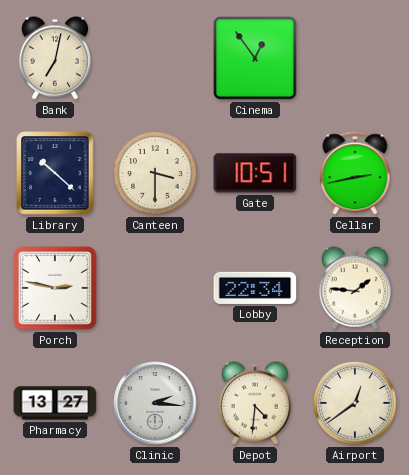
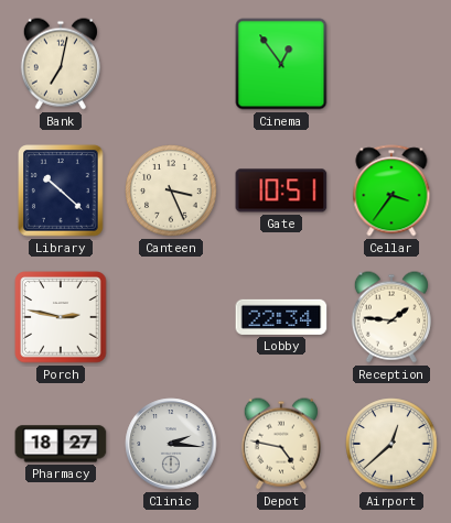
Canteen: 3:30 -> 3:26 (171, 190)
Cellar: 2:43 -> 3:36 (391, 190)
Pharmacy: 13:27 -> 18:27 (61, 444)
Depot: 4:31 -> 4:47 (281, 444)
Airport: 12:39 -> 12:38 (391, 444)
